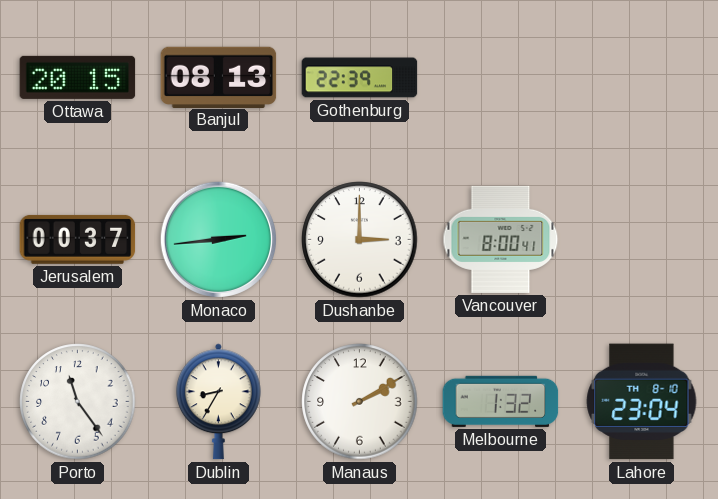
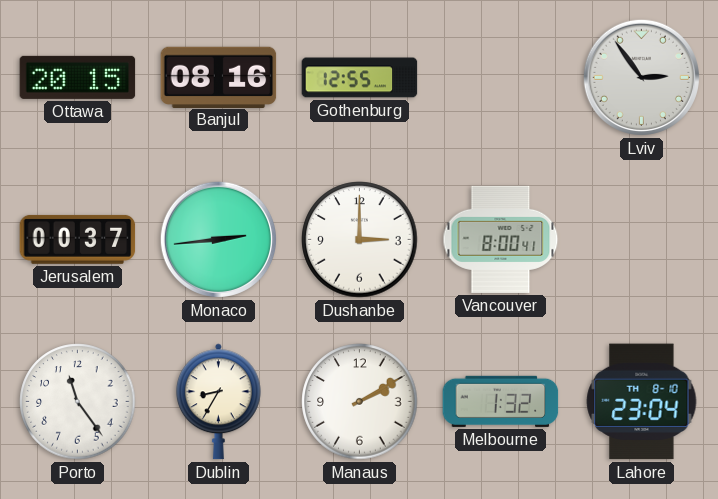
Banjul: 08:13 -> 08:16 (219, 77)
Gothenburg: 22:39 -> 12:55 (360, 78)
Lviv: none -> 2:54 (641, 77)
